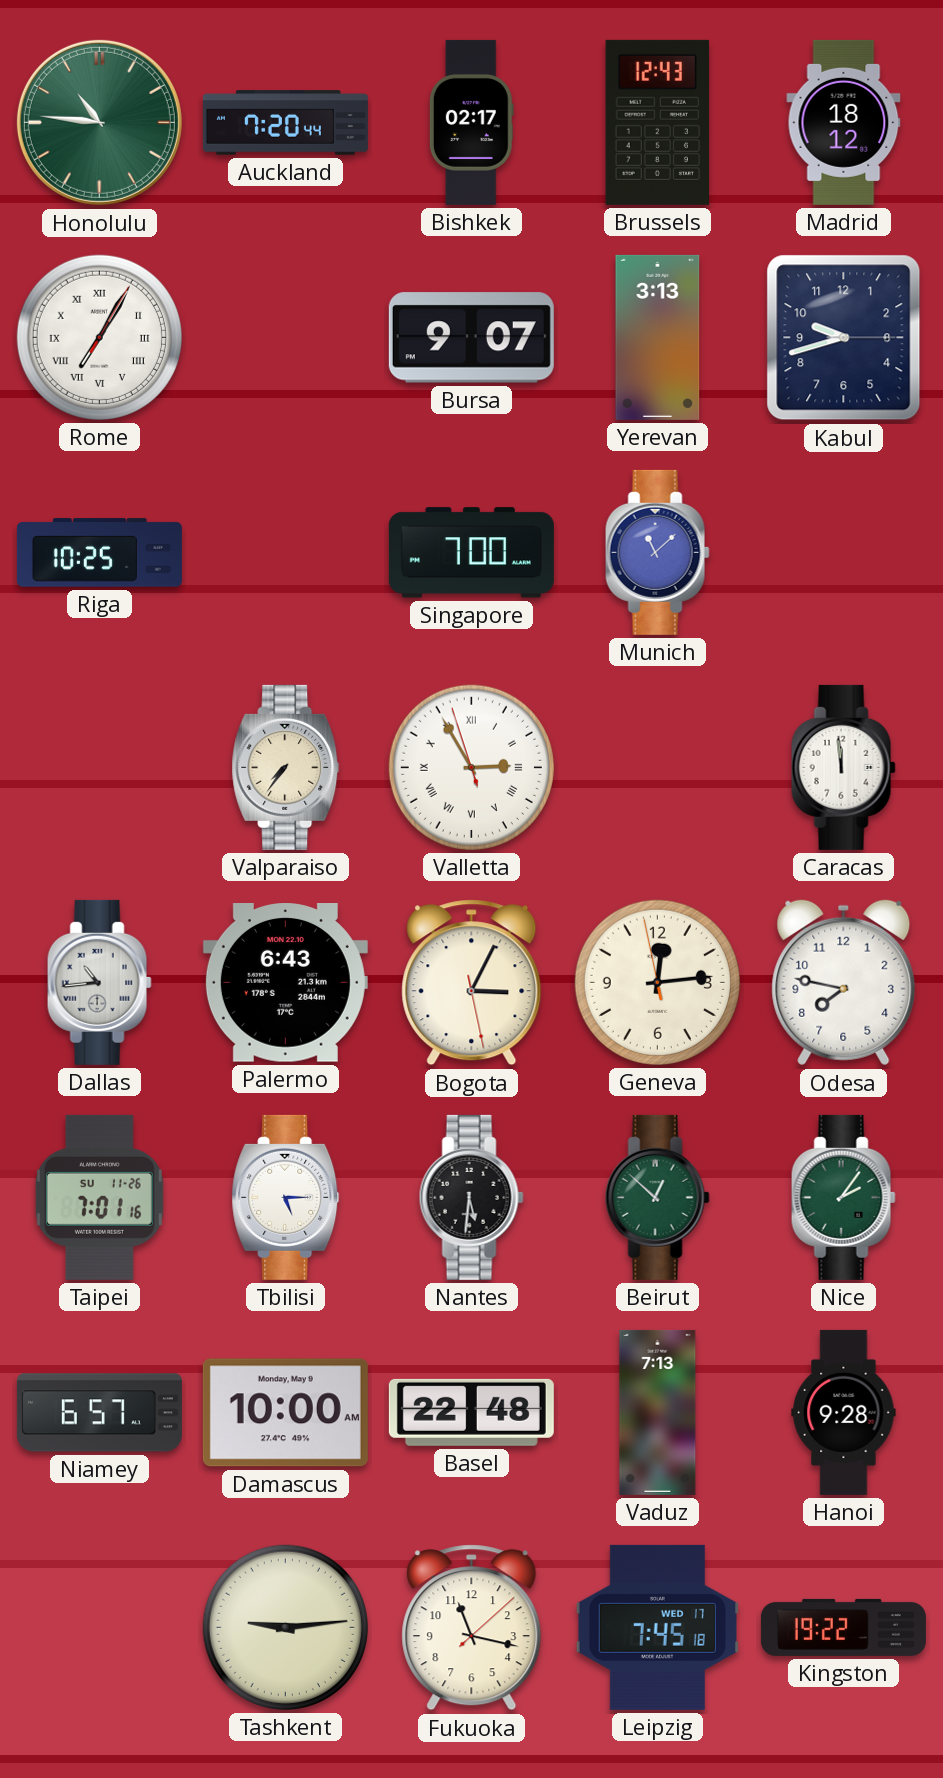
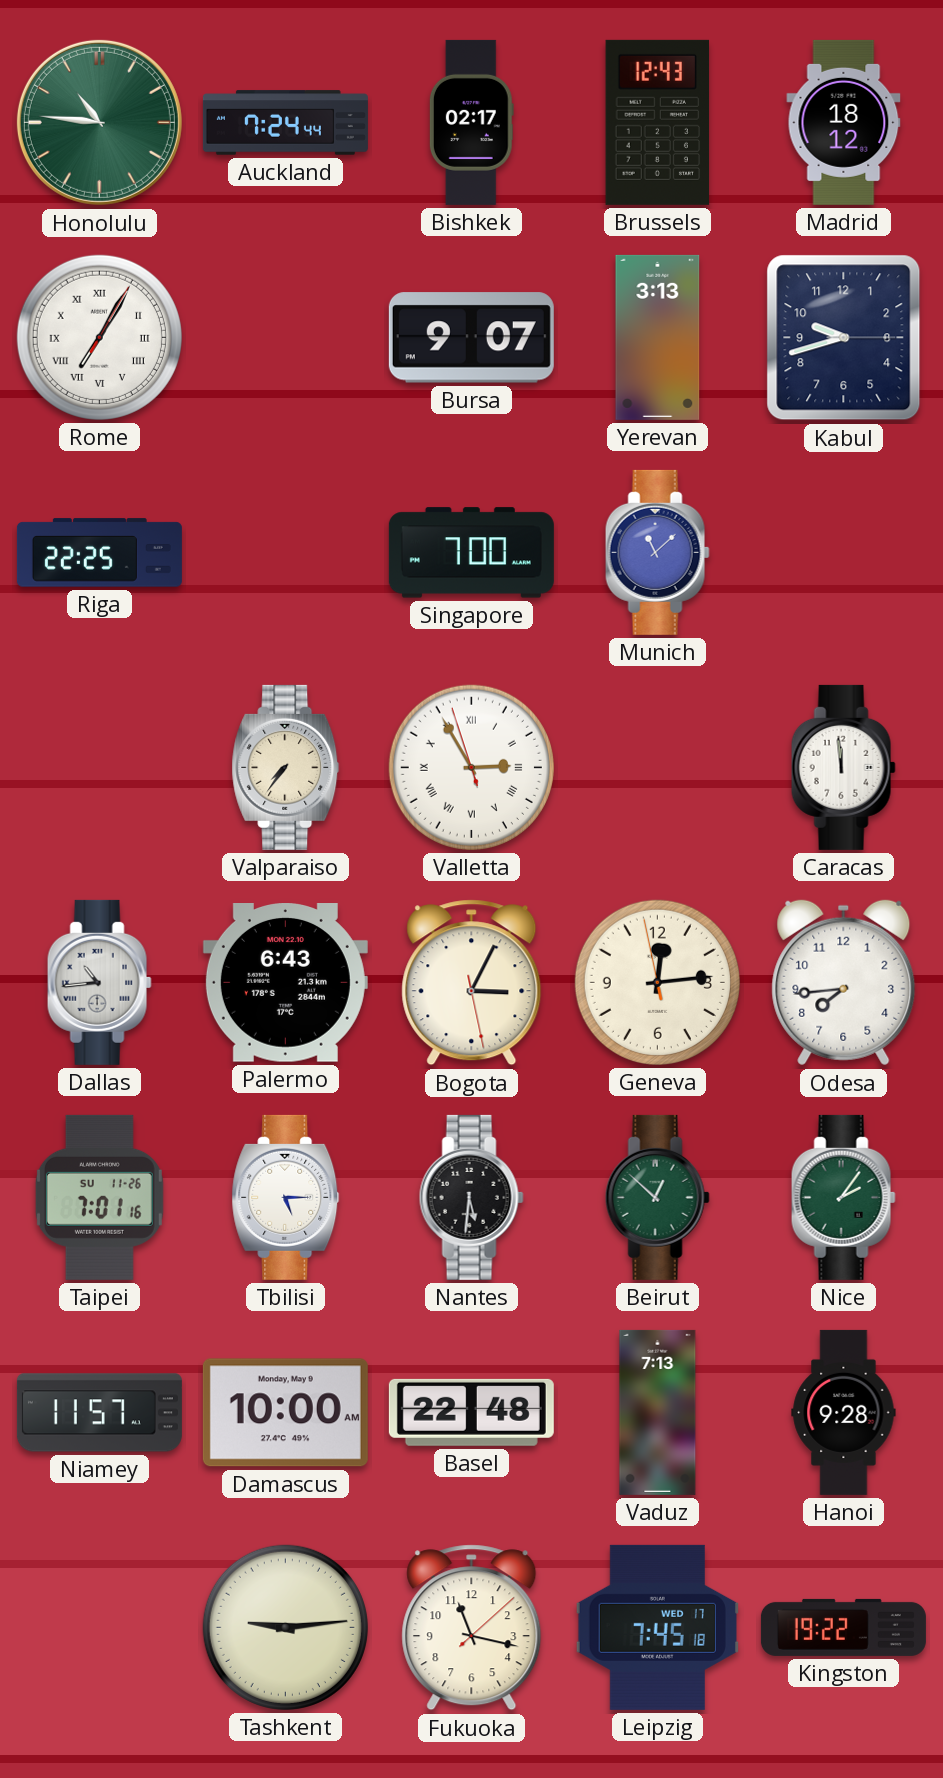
Auckland: 7:20 -> 7:24 (285, 123)
Riga: 10:25 -> 22:25 (99, 553)
Odesa: 7:47 -> 7:44 (844, 983)
Niamey: 6:57 -> 11:57 (99, 1413)
